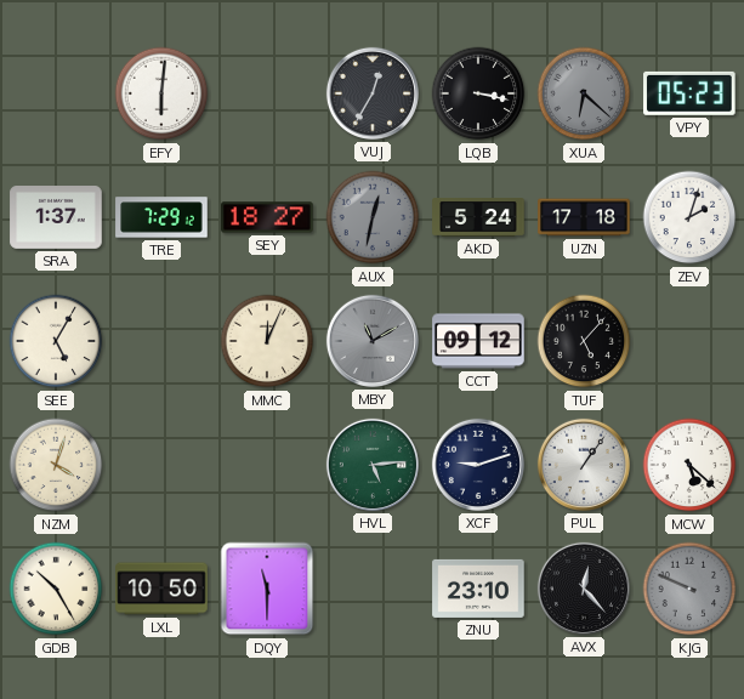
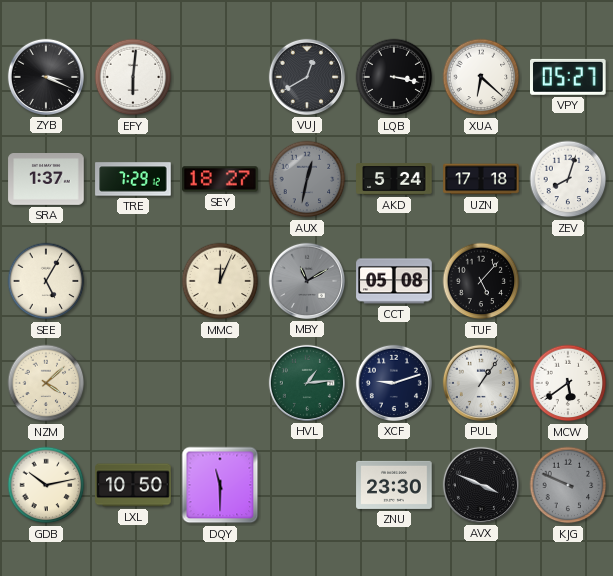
ZYB: none -> 3:19 (46, 77)
VUJ: 12:35 -> 12:40 (307, 77)
XUA dial: grey -> white (481, 77)
VPY: 05:23 -> 05:27 (569, 77)
ZEV: 2:03 -> 8:03 (568, 179)
CCT: 09:12 -> 05:08 (394, 281)
NZM: 4:03 -> 4:08 (46, 383)
HVL: 5:14 -> 1:14 (307, 383)
MCW: 5:22 -> 5:39 (568, 383)
GDB: 10:25 -> 10:13 (46, 485)
ZNU: 23:10 -> 23:30 (394, 485)
AVX: 12:23 -> 3:49 (481, 485)
